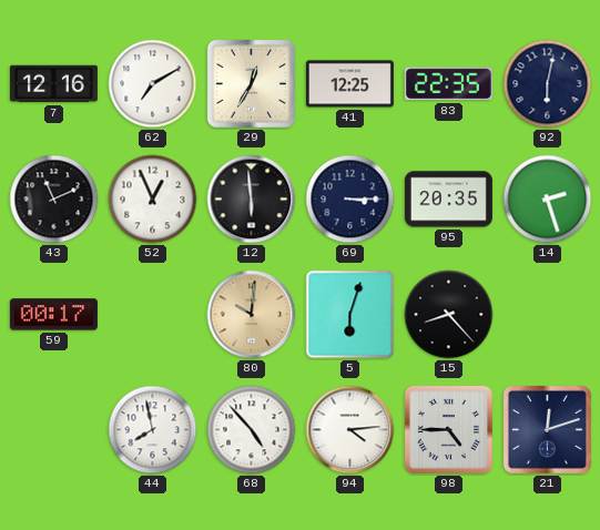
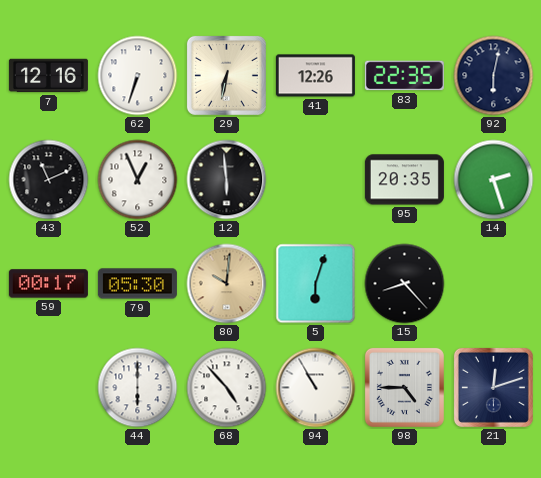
62: 7:10 -> 6:33 (138, 76)
29: 12:35 -> 6:32 (226, 75)
41: 12:25 -> 12:26 (315, 76)
69: 3:15 -> none (350, 200)
79: none -> 05:30 (137, 284)
44: 7:58 -> 6:00 (138, 388)
94: 4:14 -> 10:55 (316, 388)
